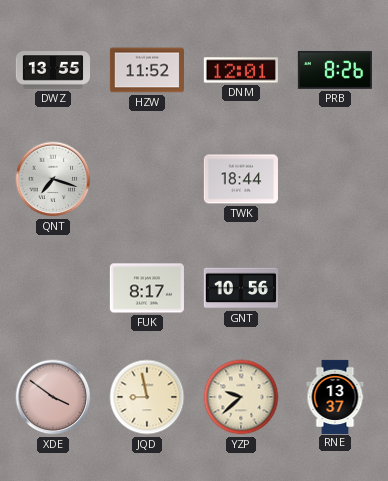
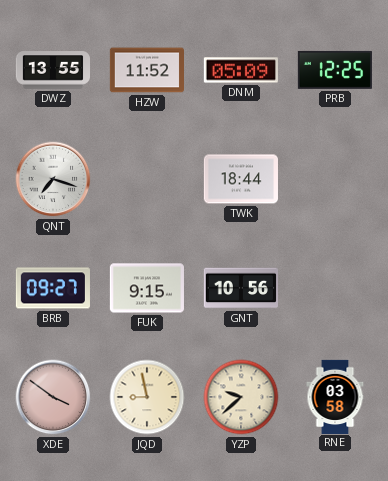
DNM: 12:01 -> 05:09 (241, 70)
PRB: 8:26 -> 12:25 (335, 70)
BRB: none -> 09:27 (53, 288)
FUK: 8:17 -> 9:15 (147, 288)
RNE: 13:37 -> 03:58 (335, 396)
